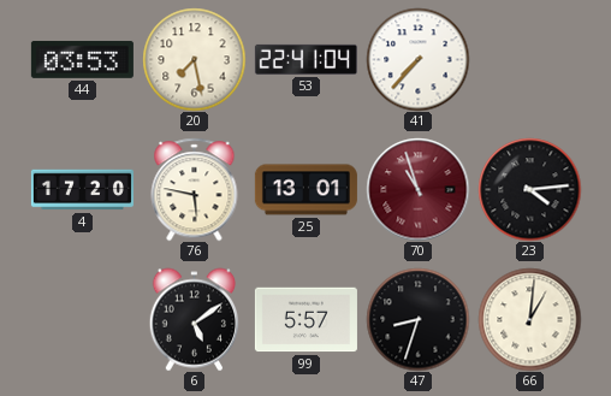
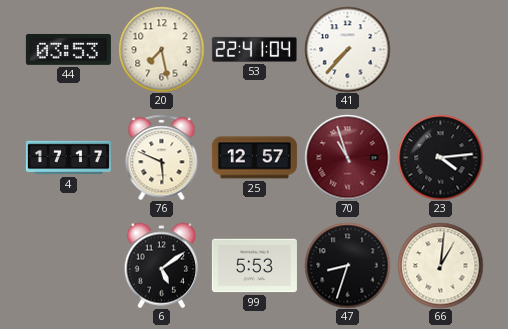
4: 17:20 -> 17:17 (68, 158)
76: 5:47 -> 5:49 (162, 157)
25: 13:01 -> 12:57 (254, 158)
99: 5:57 -> 5:53 (254, 266)
